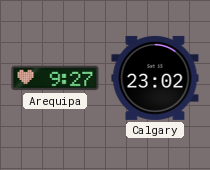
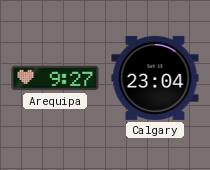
Calgary: 23:02 -> 23:04 (155, 78)
